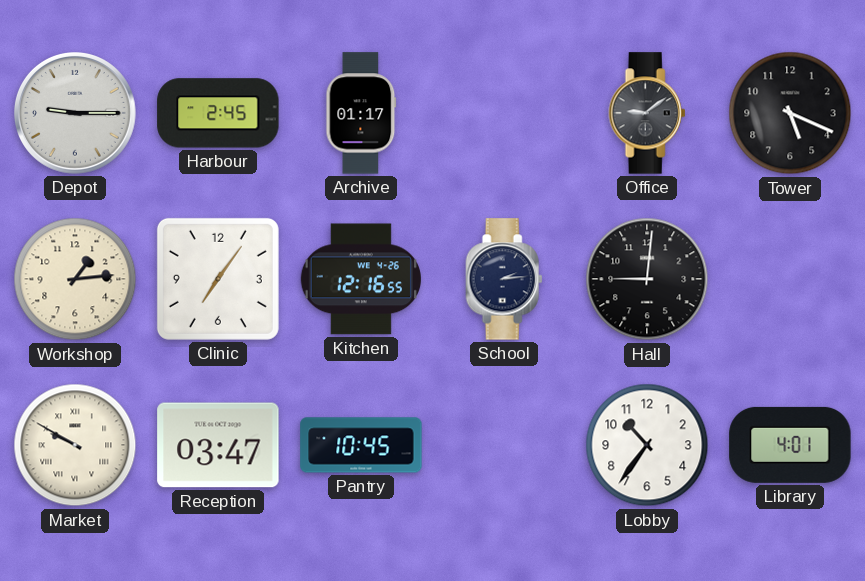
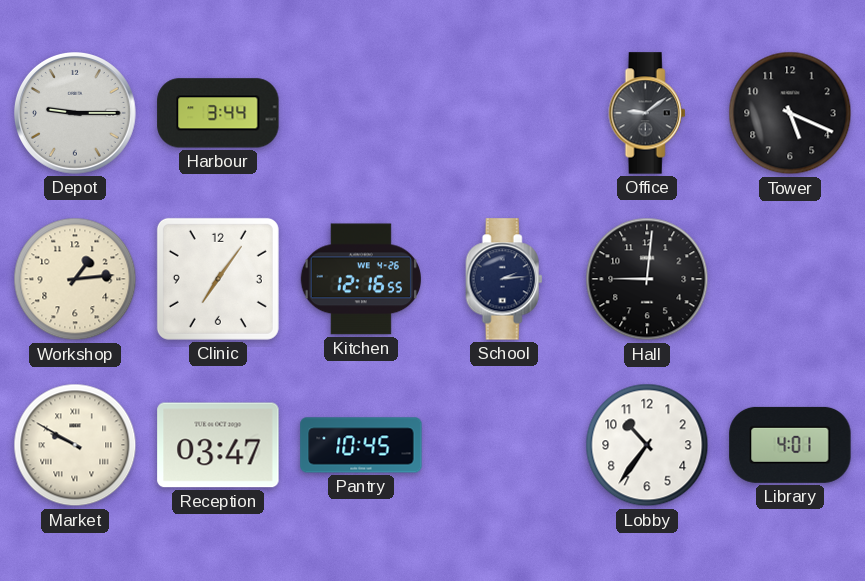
Harbour: 2:45 -> 3:44 (218, 113)
Archive: 01:17 -> none (361, 113)
